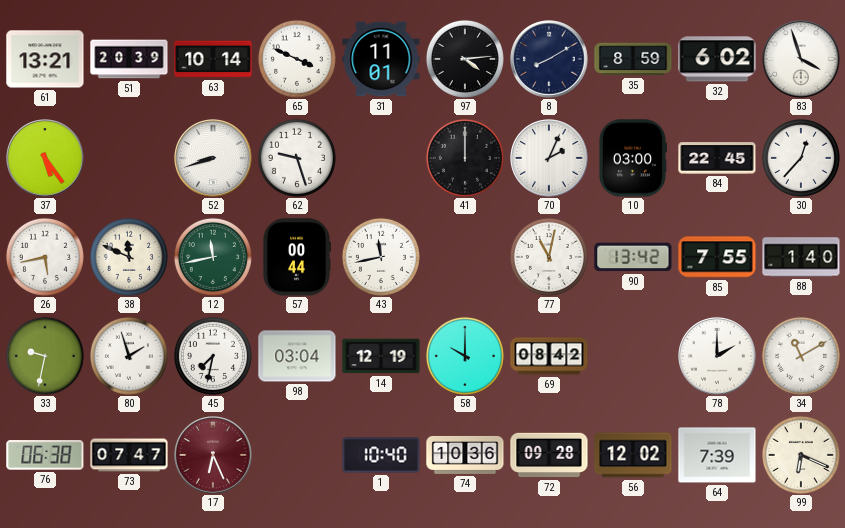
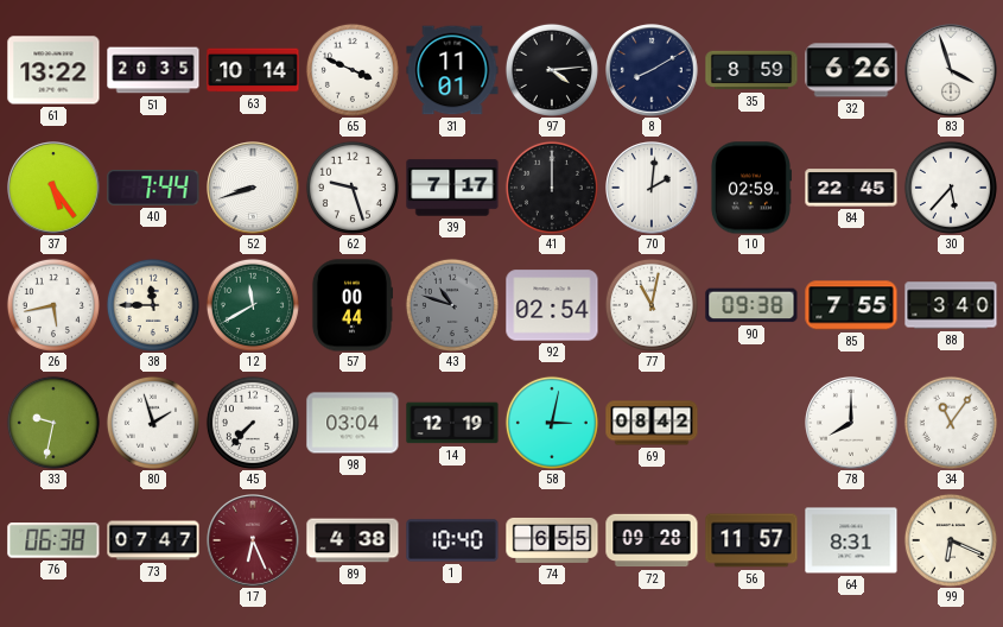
61: 13:21 -> 13:22 (53, 70)
51: 20:39 -> 20:35 (153, 70)
32: 6:02 -> 6:26 (851, 70)
40: none -> 7:44 (153, 189)
39: none -> 7:17 (452, 188)
70: 2:04 -> 2:01 (652, 188)
10: 03:00 -> 02:59 (750, 188)
30: 12:37 -> 5:37 (951, 188)
38: 11:49 -> 11:45 (153, 305)
12: 11:43 -> 11:40 (253, 305)
43: 11:43 -> 10:48 (452, 305)
43 dial: white -> grey (452, 305)
92: none -> 02:54 (552, 305)
90: 13:42 -> 09:38 (751, 305)
88: 1:40 -> 3:40 (951, 305)
45: 7:32 -> 7:37 (253, 423)
58: 10:00 -> 3:02 (552, 423)
78: 2:00 -> 8:00 (851, 423)
34: 11:10 -> 11:06 (951, 423)
89: none -> 4:38 (353, 540)
74: 10:36 -> 6:55 (552, 540)
56: 12:02 -> 11:57 (751, 540)
64: 7:39 -> 8:31 (851, 540)
